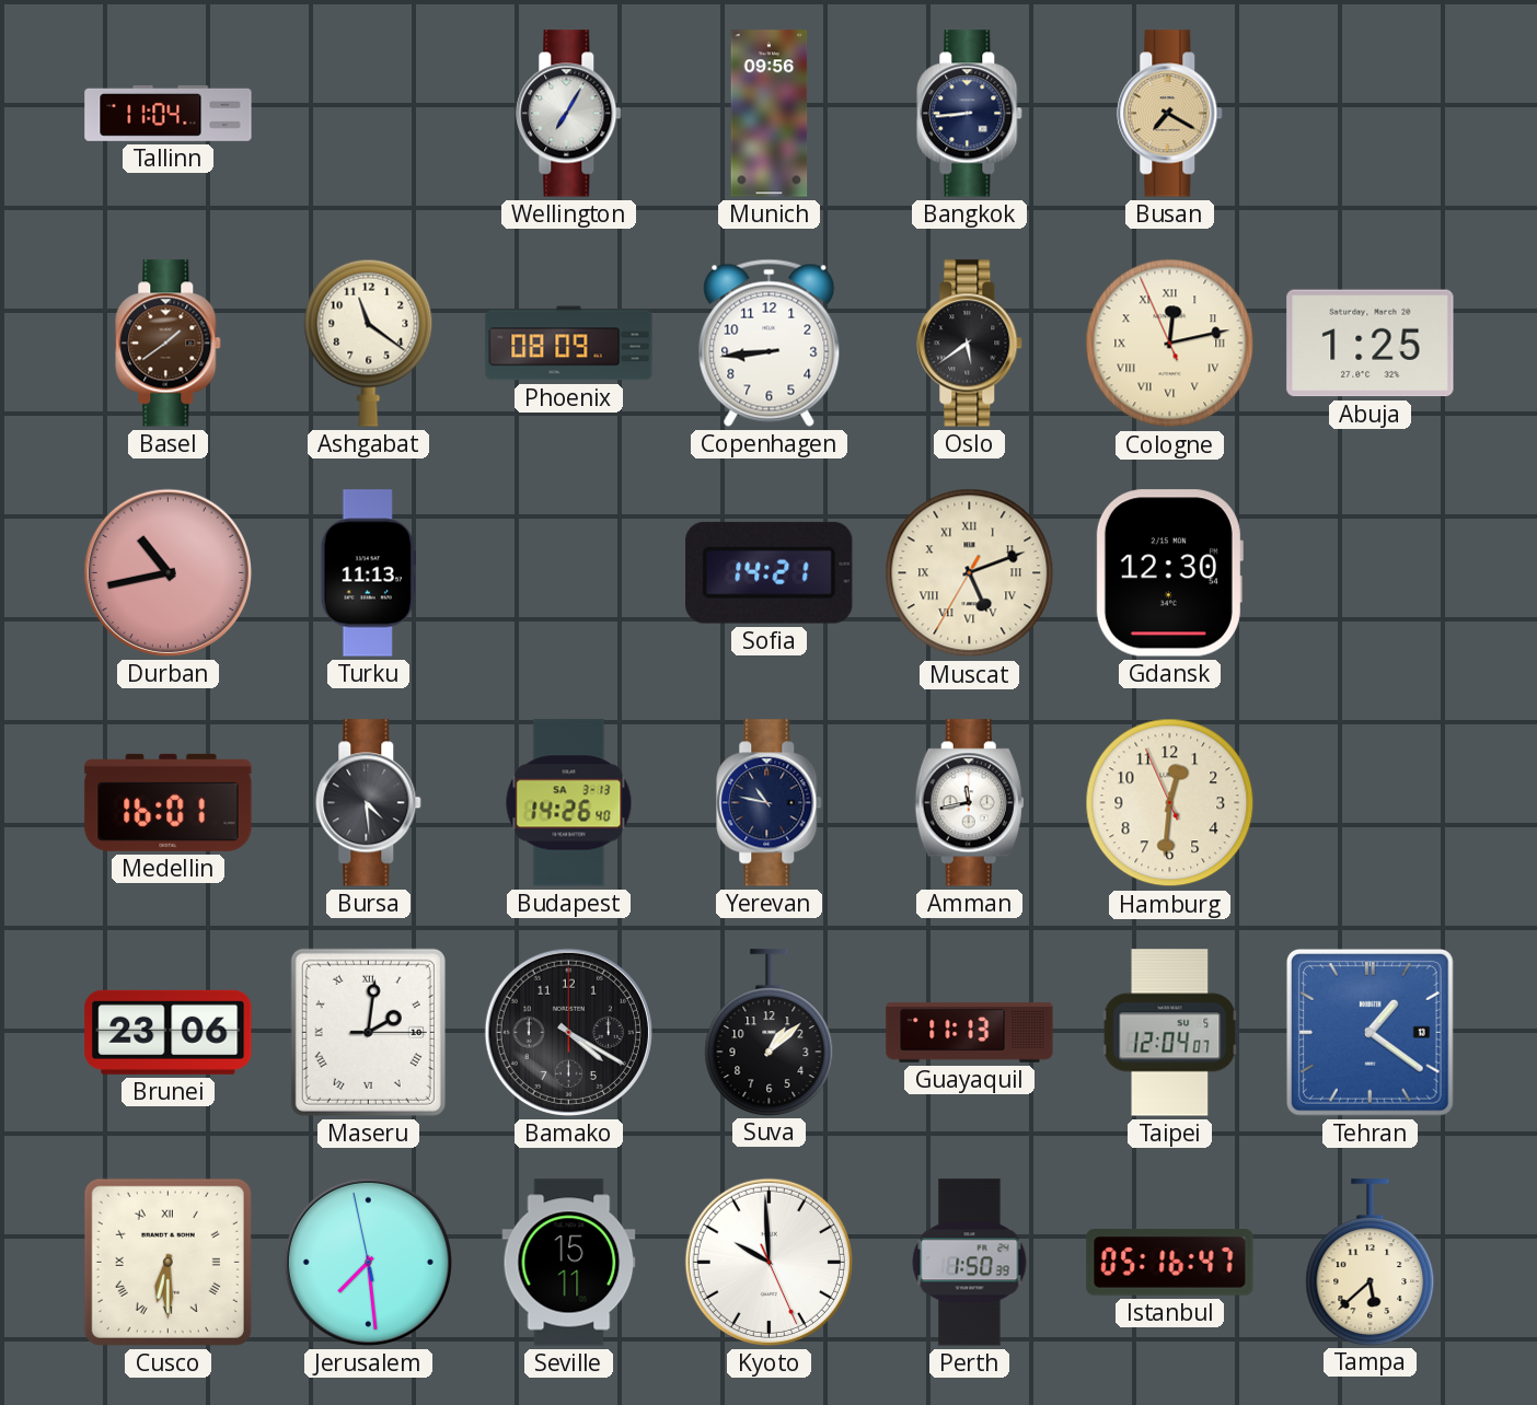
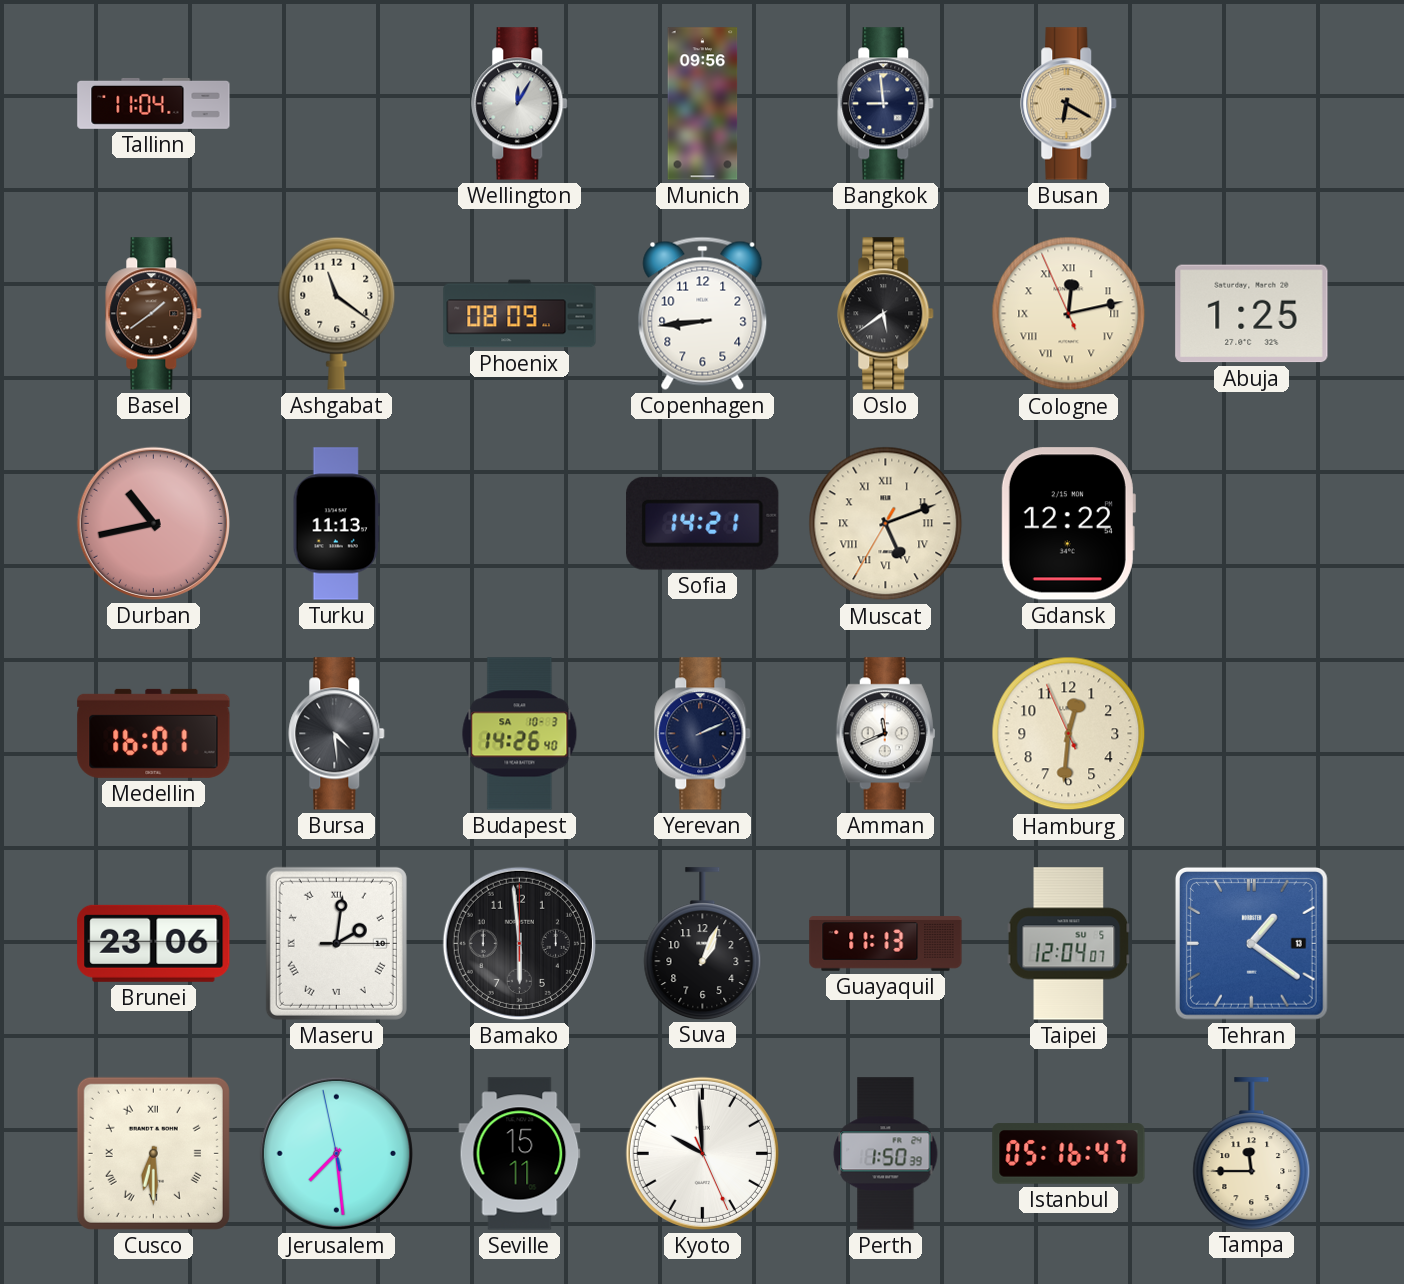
Wellington: 7:05 -> 12:05 (520, 104)
Bangkok: 8:44 -> 8:59 (886, 104)
Busan: 7:20 -> 6:20 (1069, 104)
Gdansk: 12:30 -> 12:22 (1068, 524)
Budapest date: SA 3-13 -> SA 10-3 (520, 734)
Yerevan: 10:47 -> 2:11 (703, 734)
Amman: 11:43 -> 11:41 (885, 734)
Bamako: 4:20 -> 5:59 (519, 943)
Suva: 1:08 -> 1:04 (703, 943)
Tampa: 5:38 -> 11:45 (1252, 1153)
